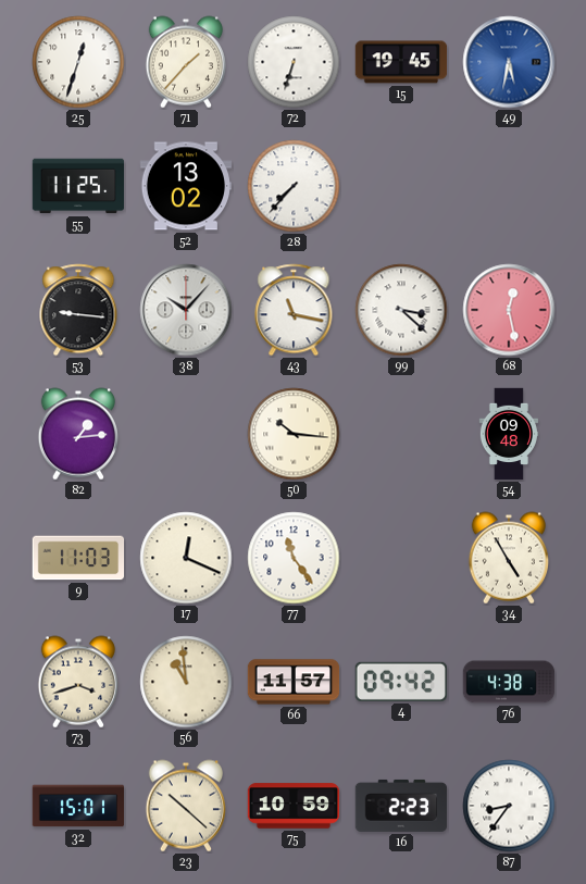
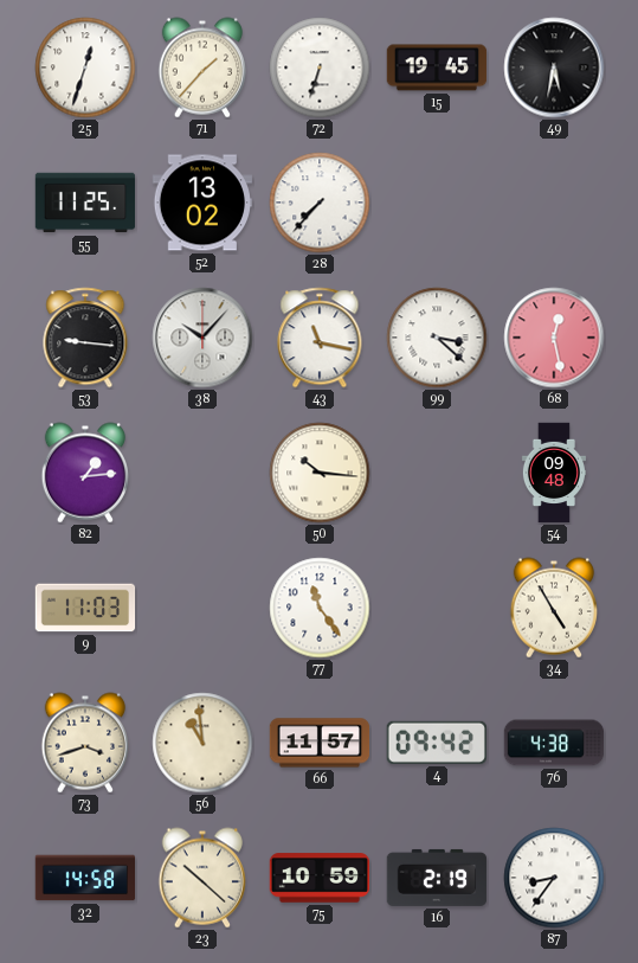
49 dial: blue -> black (554, 68)
17: 12:19 -> none (186, 558)
32: 15:01 -> 14:58 (85, 878)
16: 2:23 -> 2:19 (437, 878)
